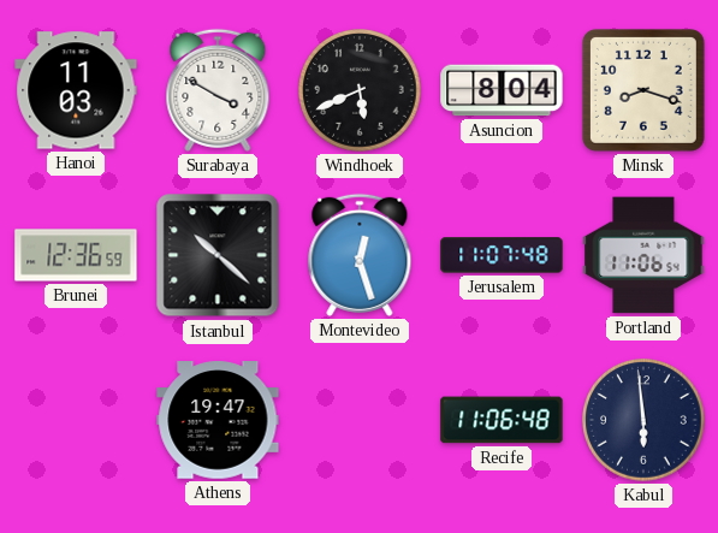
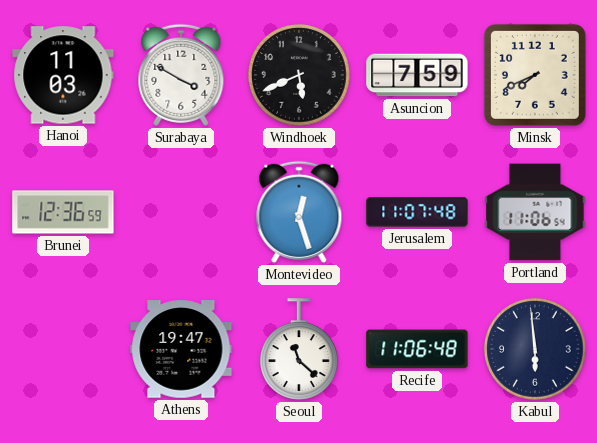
Asuncion: 8:04 -> 7:59 (417, 75)
Minsk: 8:18 -> 7:41 (535, 75)
Istanbul: 10:22 -> none (218, 255)
Seoul: none -> 11:22 (300, 349)
